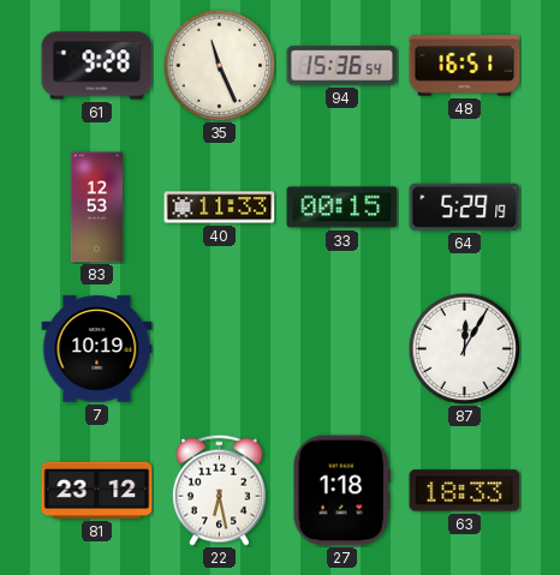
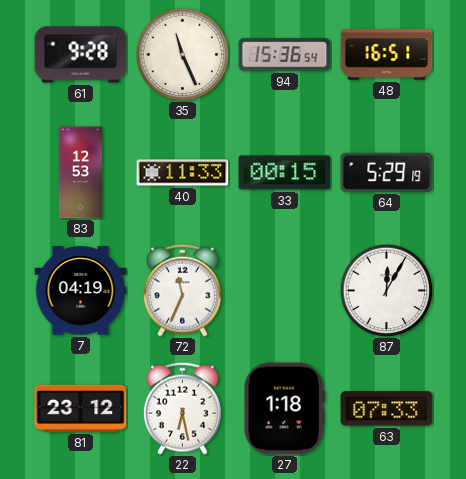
7: 10:19 -> 04:19 (81, 291)
72: none -> 11:34 (182, 290)
63: 18:33 -> 07:33 (387, 409)
